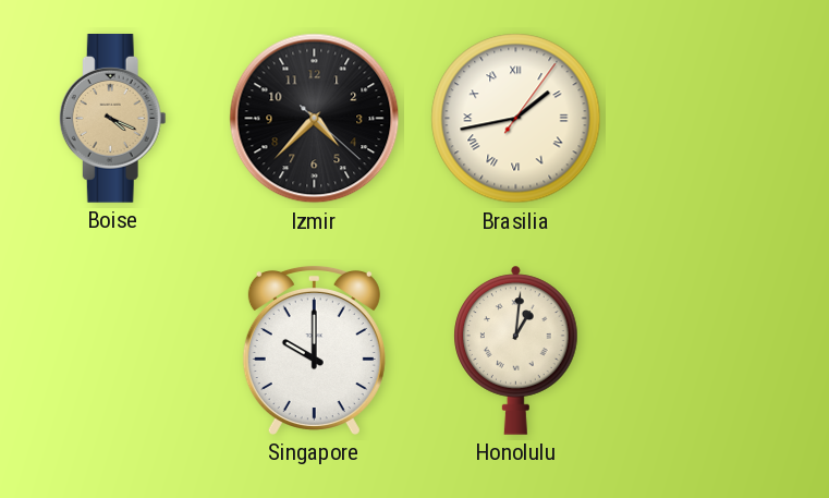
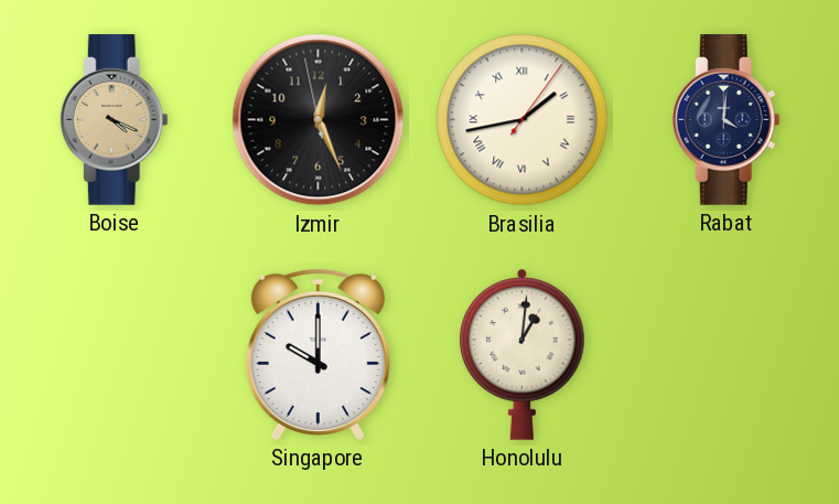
Izmir: 4:37 -> 12:25 (319, 120)
Rabat: none -> 4:01 (725, 120)
